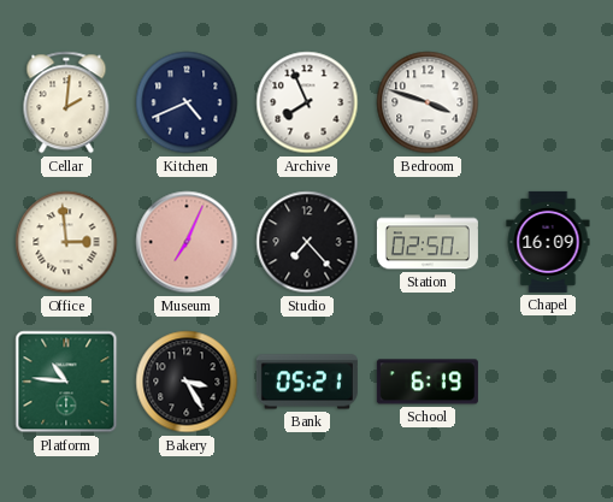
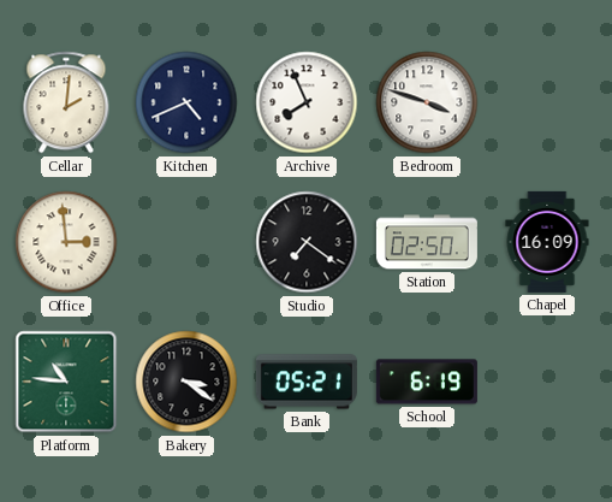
Museum: 7:04 -> none (187, 242)
Studio: 7:23 -> 7:21 (307, 242)
Bakery: 3:25 -> 3:21 (186, 382)
